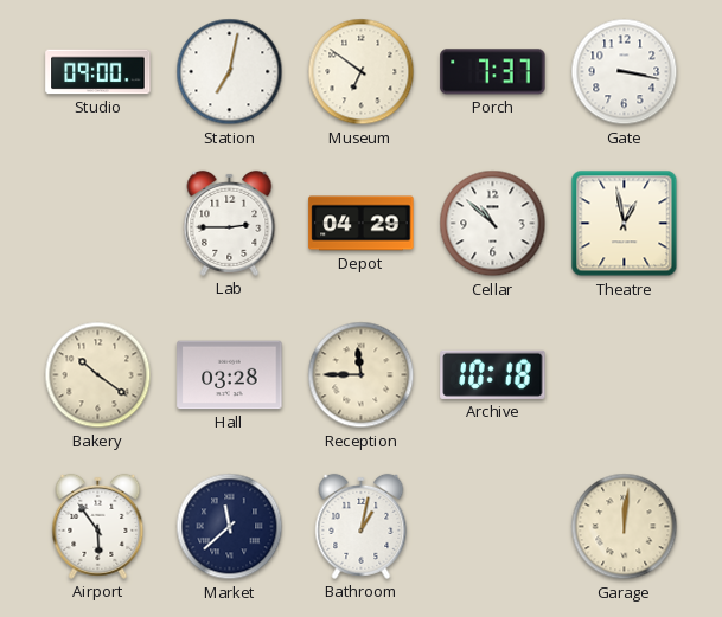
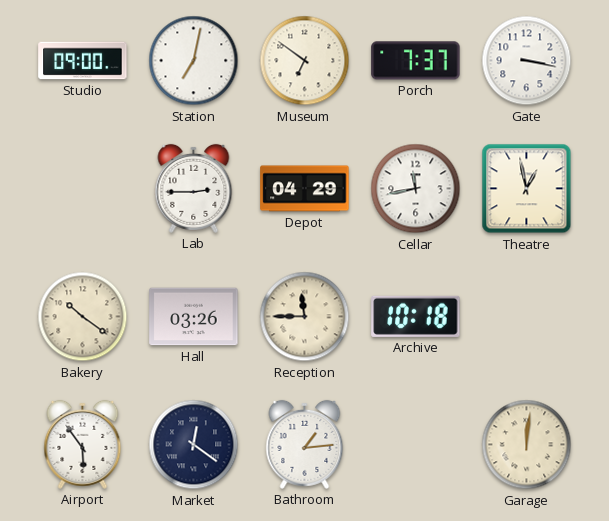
Cellar: 10:52 -> 11:43 (416, 189)
Hall: 03:28 -> 03:26 (194, 317)
Market: 11:38 -> 12:21 (194, 445)
Bathroom: 1:02 -> 1:14 (305, 444)
